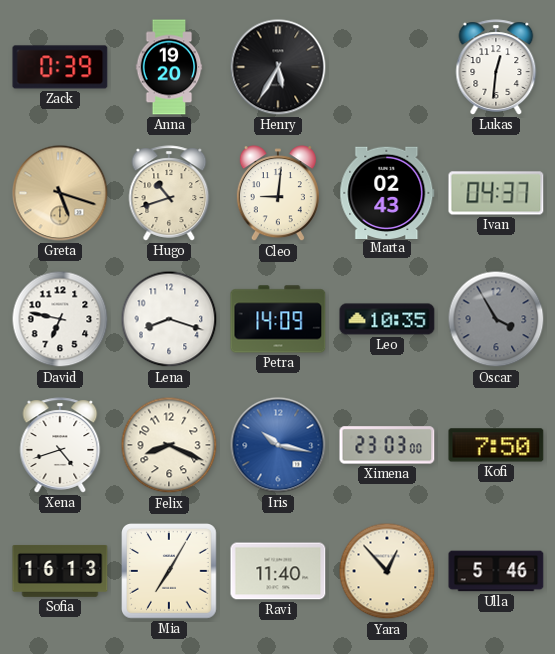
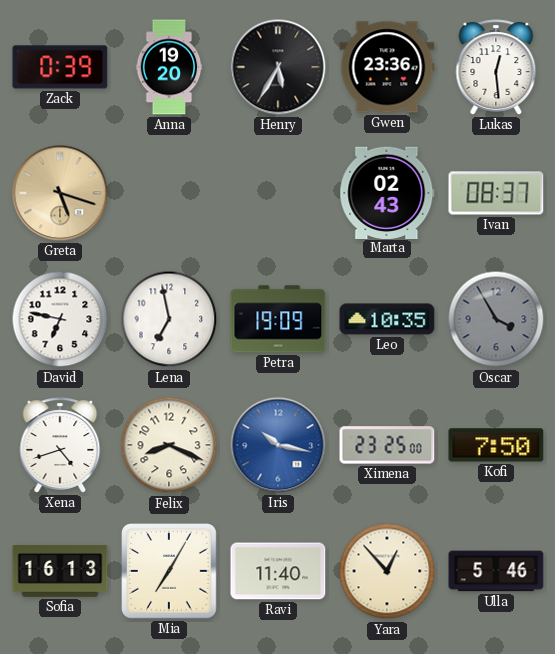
Gwen: none -> 23:36 (387, 67)
Lukas: 12:31 -> 12:29 (496, 67)
Hugo: 10:42 -> none (169, 193)
Cleo: 9:01 -> none (278, 194)
Ivan: 04:37 -> 08:37 (496, 193)
Lena: 8:18 -> 6:58 (169, 319)
Petra: 14:09 -> 19:09 (278, 319)
Ximena: 23:03 -> 23:25 (387, 445)
